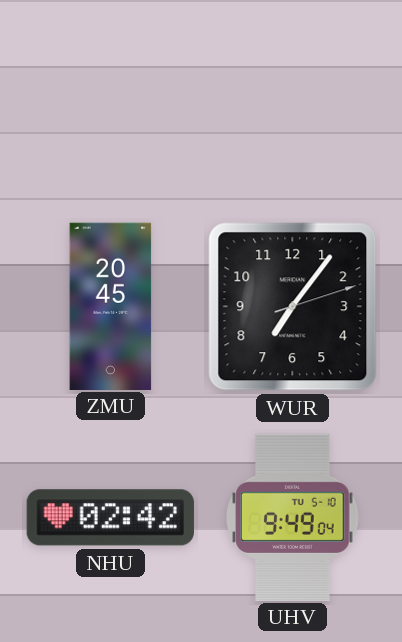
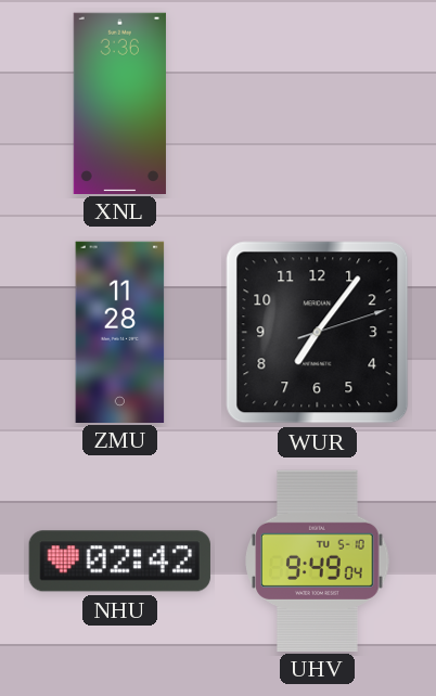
XNL: none -> 3:36 (119, 103)
ZMU: 20:45 -> 11:28 (120, 332)
